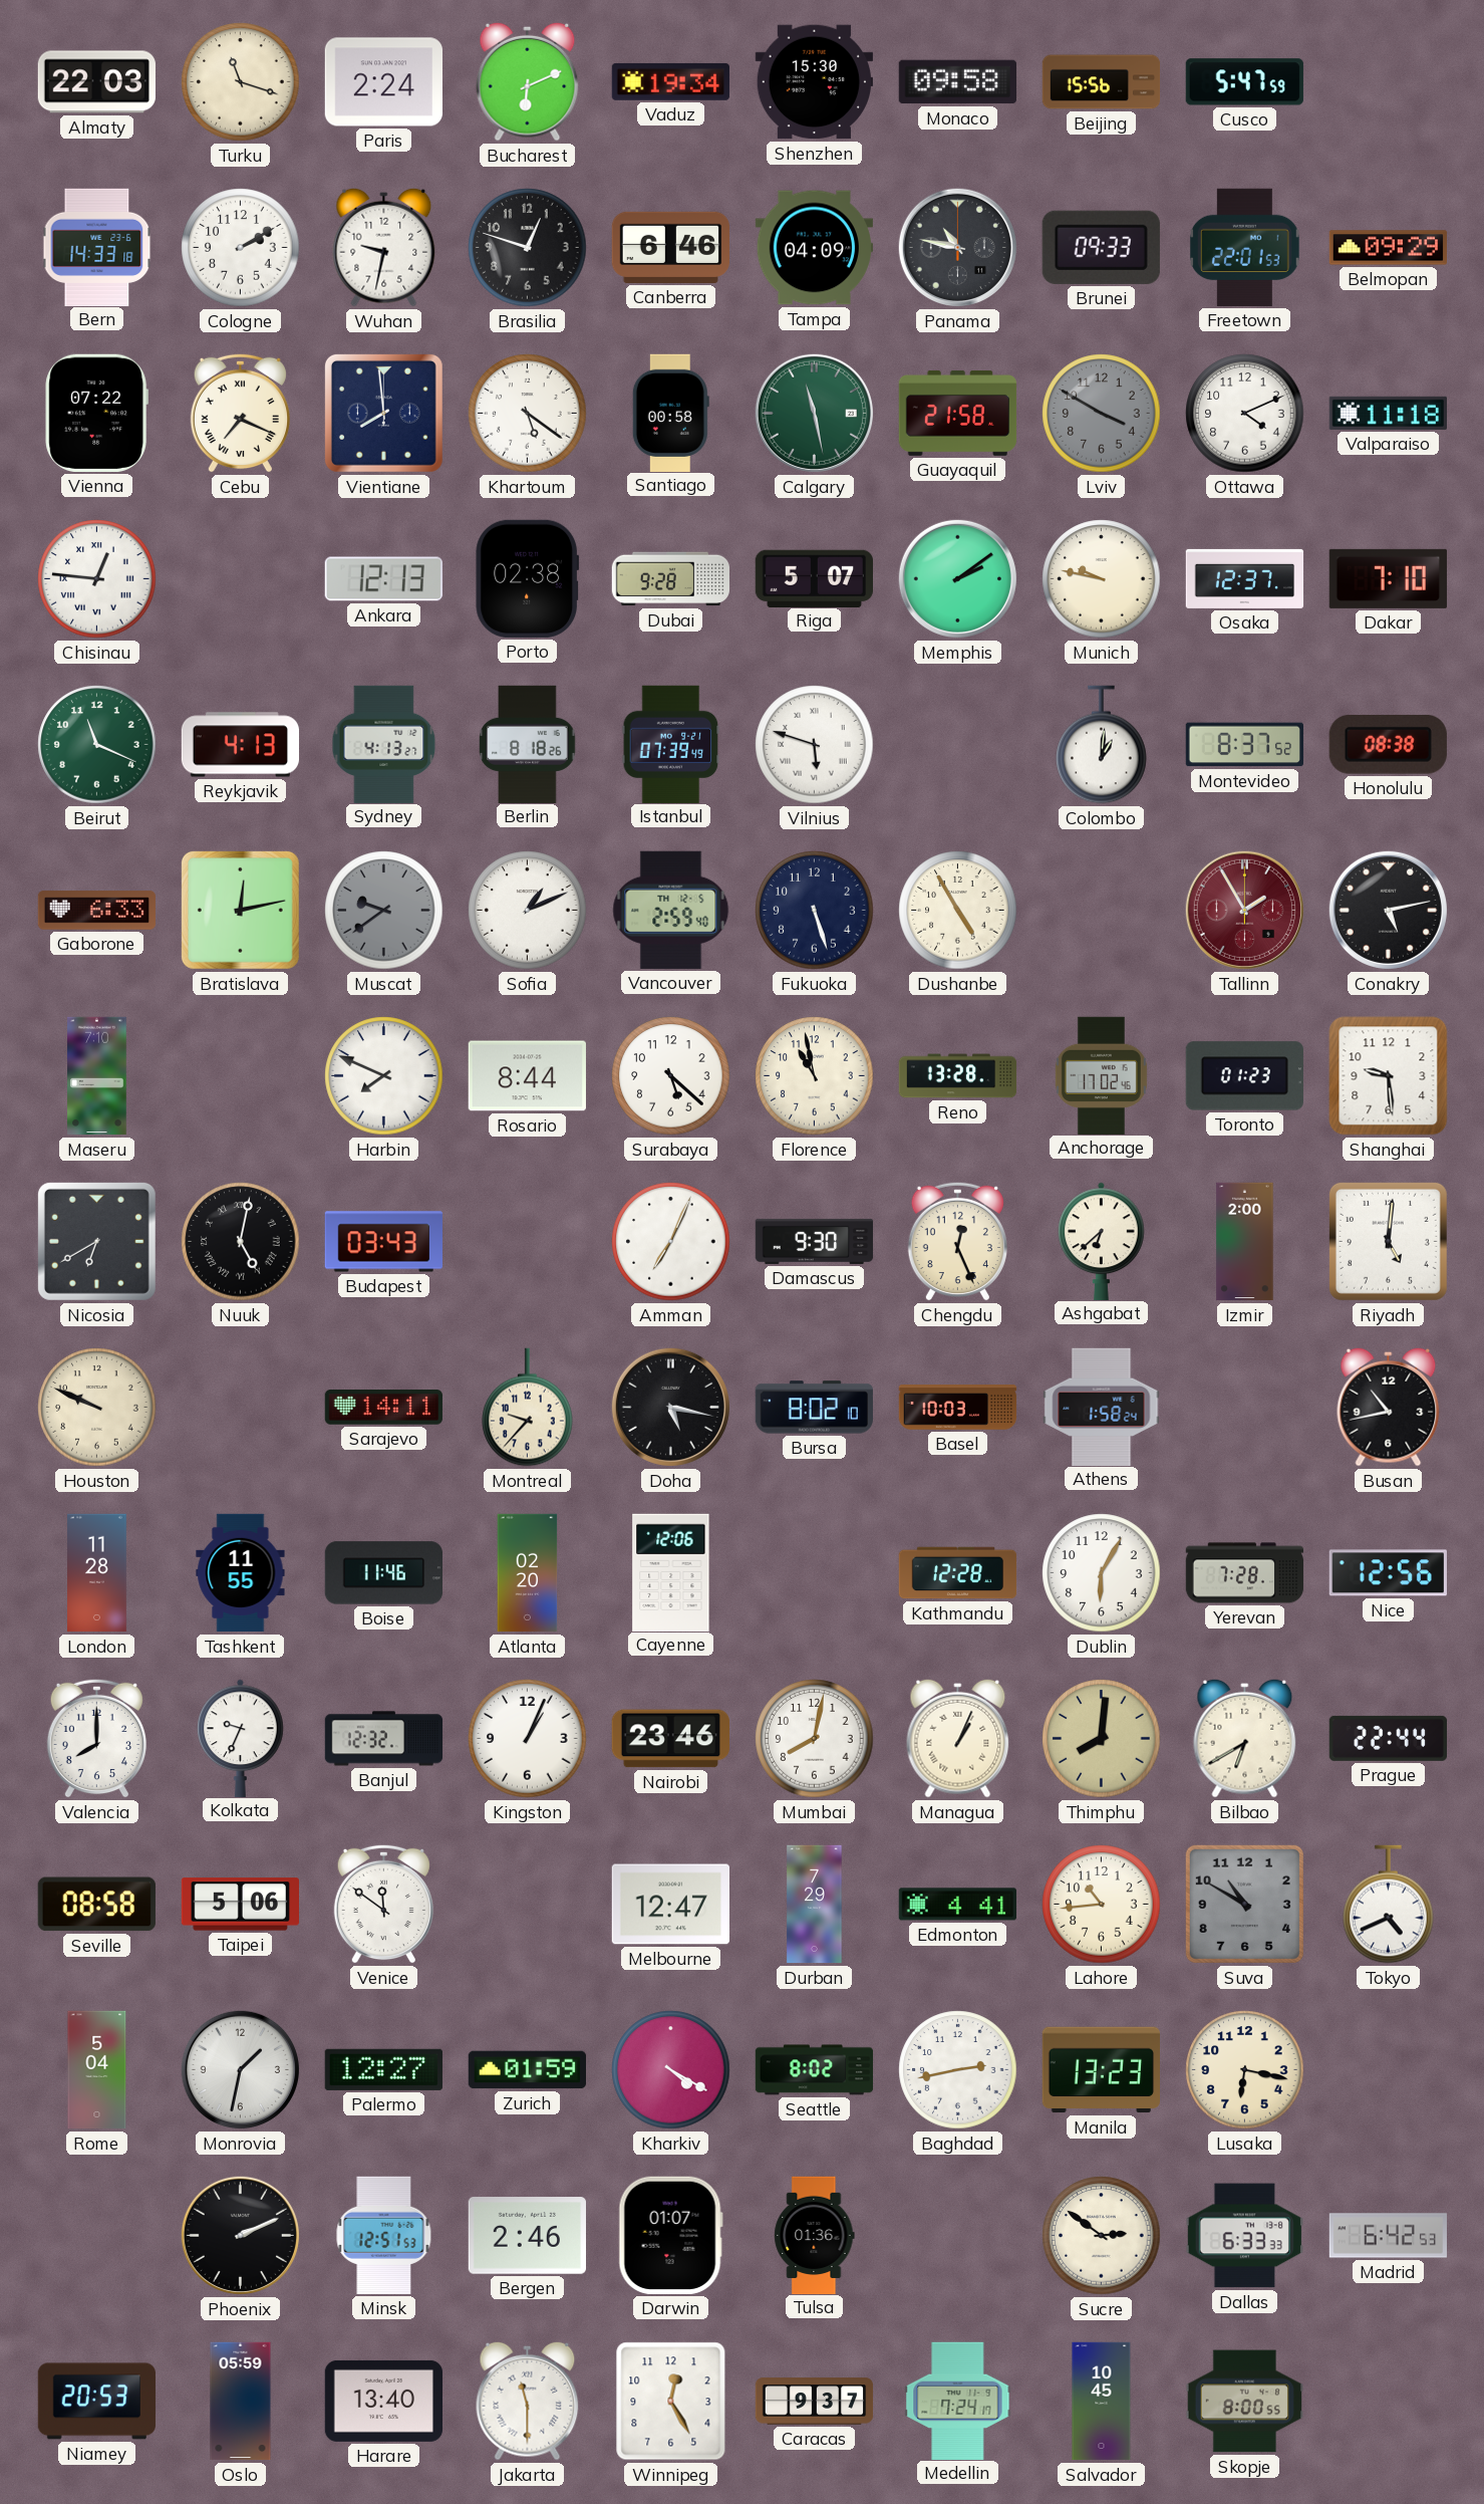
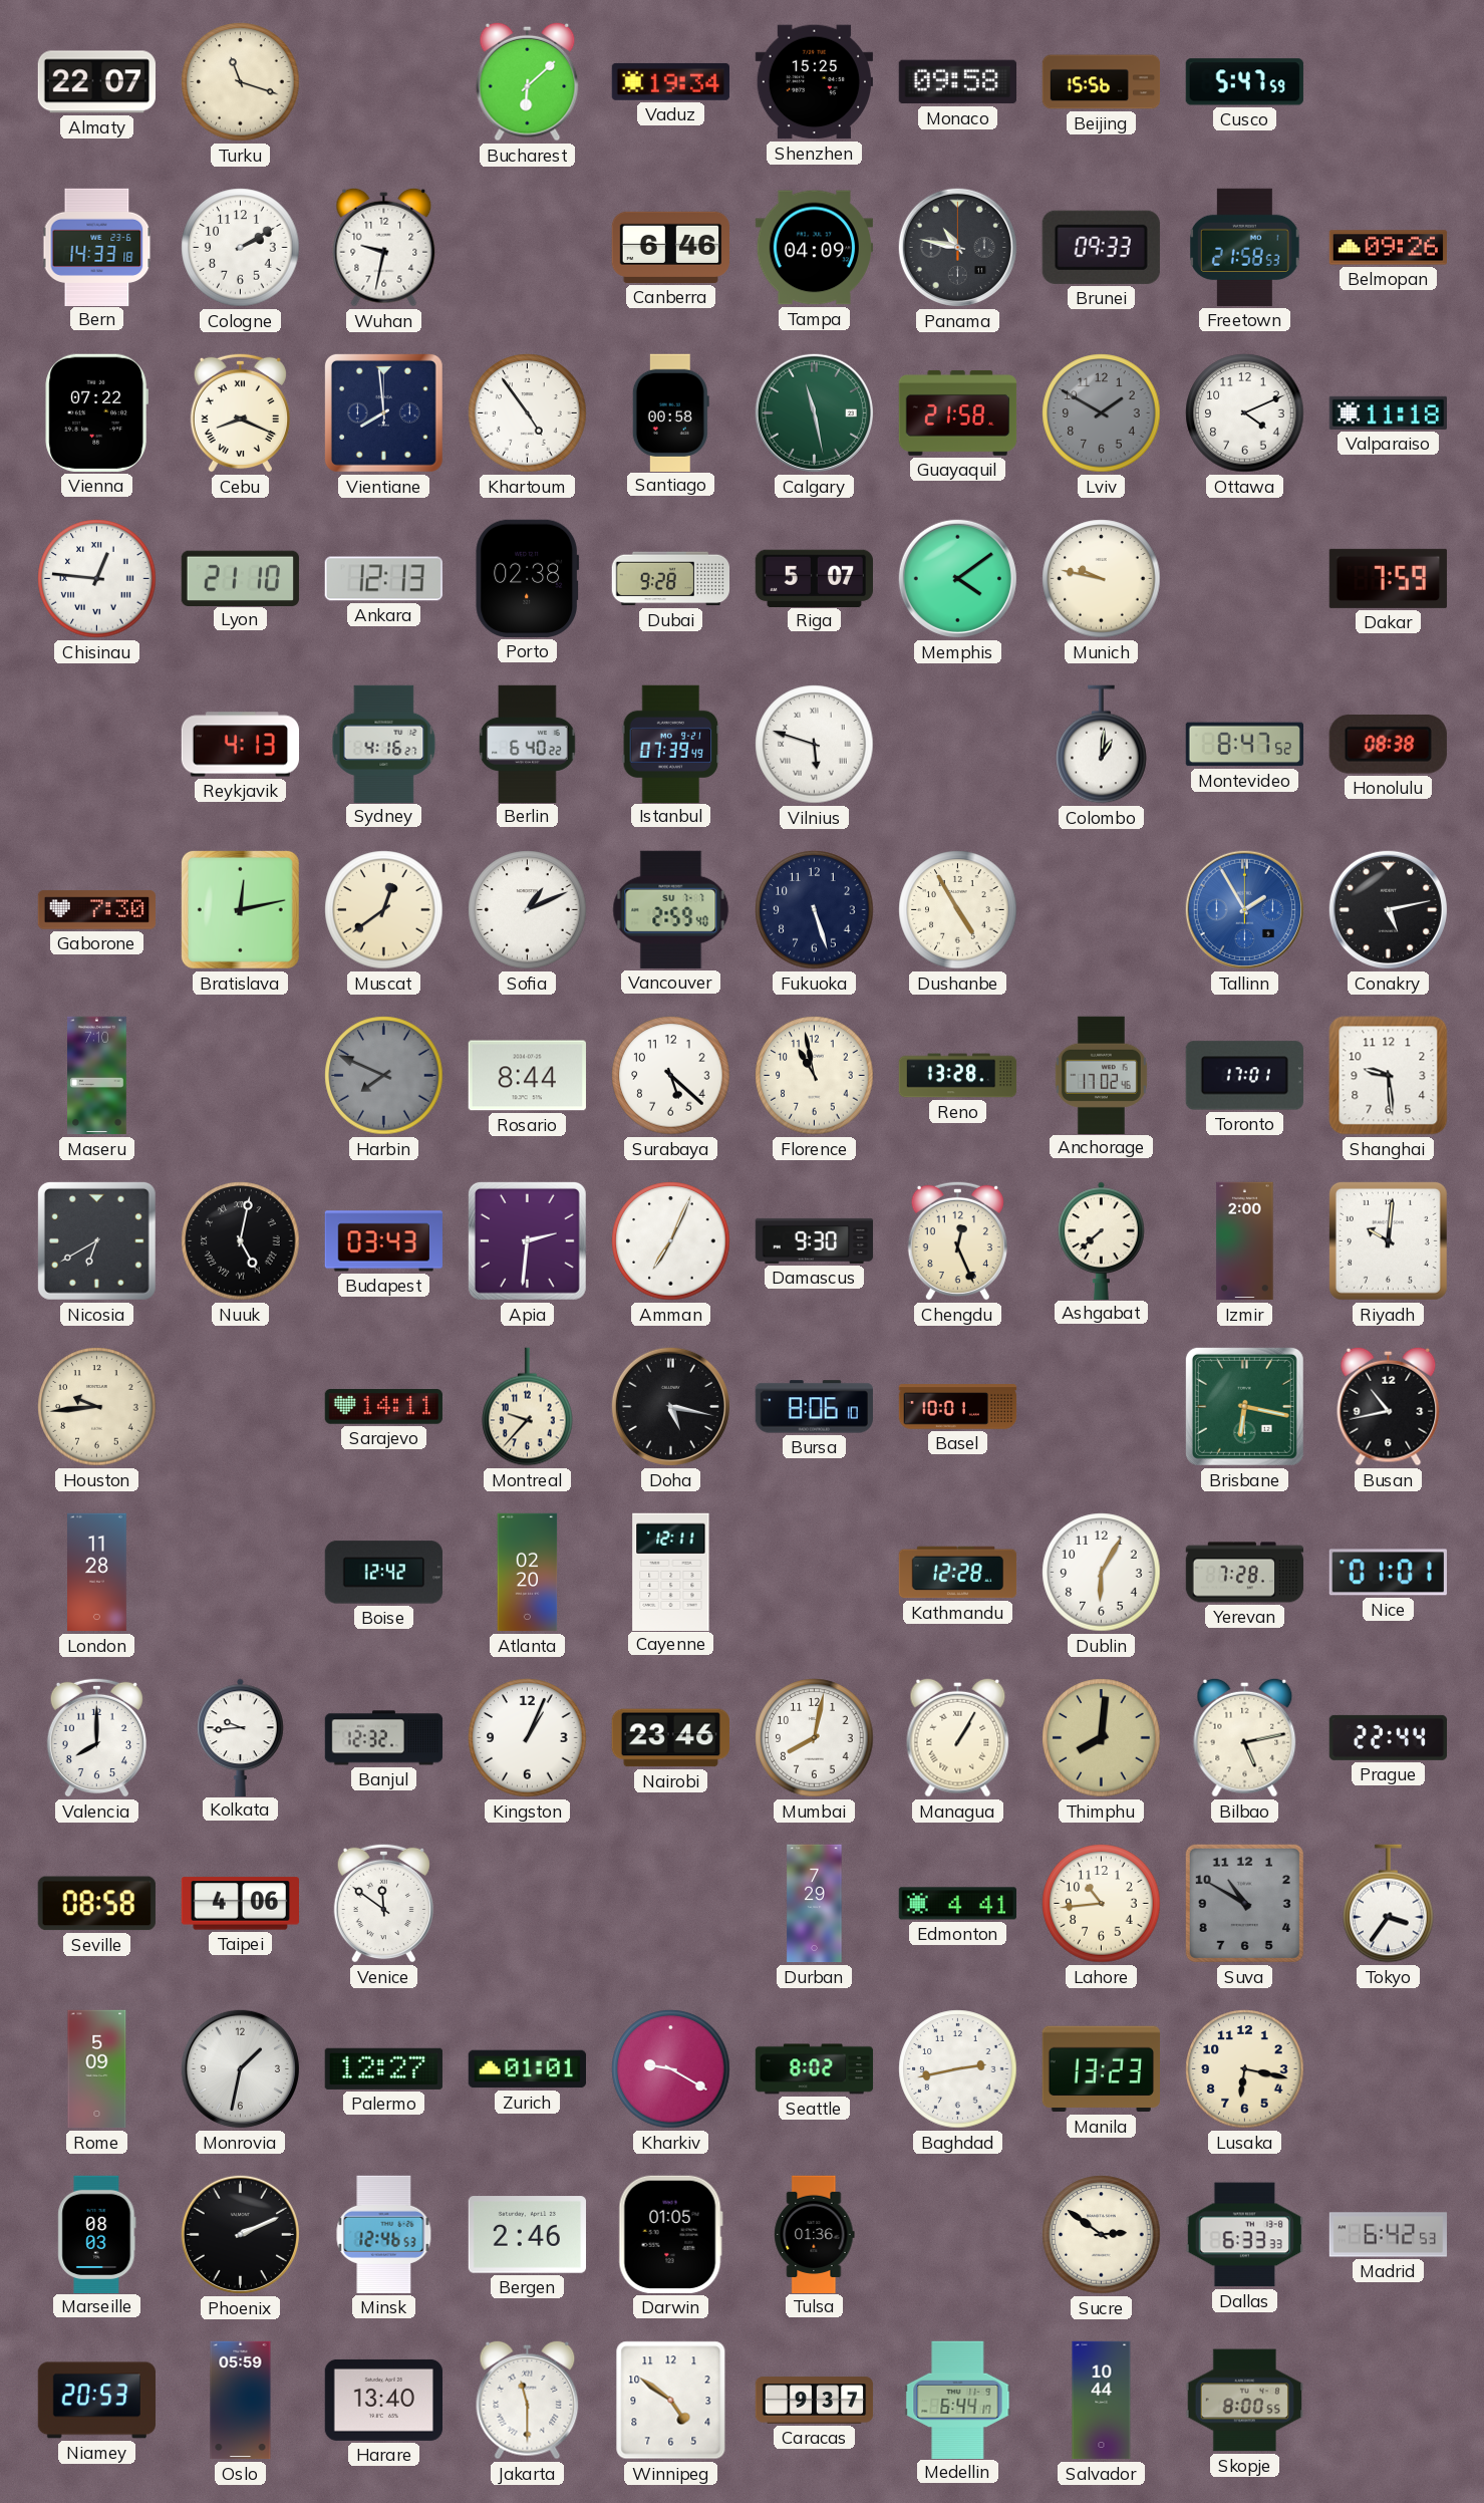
Almaty: 22:03 -> 22:07 (96, 82)
Paris: 2:24 -> none (383, 82)
Bucharest: 6:11 -> 6:08 (528, 81)
Shenzhen: 15:30 -> 15:25 (814, 82)
Brasilia: 12:48 -> none (528, 248)
Freetown: 22:01 -> 21:58 (1245, 247)
Belmopan: 09:29 -> 09:26 (1388, 248)
Cebu: 7:19 -> 8:19 (240, 412)
Khartoum: 5:21 -> 4:54 (528, 413)
Lviv: 3:50 -> 1:50 (1102, 413)
Lyon: none -> 21:10 (240, 578)
Memphis: 2:09 -> 4:09 (957, 578)
Osaka: 12:37 -> none (1245, 578)
Dakar: 7:10 -> 7:59 (1388, 578)
Beirut: 11:19 -> none (97, 745)
Sydney: 4:13 -> 4:16 (384, 744)
Berlin: 8:18 -> 6:40 (528, 744)
Montevideo: 8:37 -> 8:47 (1244, 745)
Gaborone: 6:33 -> 7:30 (96, 910)
Muscat: 9:39 -> 12:39 (384, 910)
Muscat dial: grey -> cream (384, 910)
Vancouver date: TH 12-5 -> SU 7-7 (671, 909)
Tallinn dial: burgundy -> blue (1244, 909)
Harbin dial: white -> grey (384, 1076)
Toronto: 01:23 -> 17:01 (1244, 1076)
Apia: none -> 2:31 (527, 1240)
Ashgabat: 6:38 -> 7:38 (1102, 1240)
Riyadh: 5:01 -> 10:01 (1388, 1240)
Houston: 9:49 -> 9:44 (97, 1407)
Bursa: 8:02 -> 8:06 (814, 1407)
Basel: 10:03 -> 10:01 (958, 1407)
Athens: 1:58 -> none (1102, 1407)
Brisbane: none -> 6:17 (1244, 1406)
Tashkent: 11:55 -> none (241, 1573)
Boise: 11:46 -> 12:42 (383, 1573)
Cayenne: 12:06 -> 12:11 (671, 1572)
Nice: 12:56 -> 01:01 (1388, 1573)
Kolkata: 9:34 -> 9:44 (241, 1737)
Managua: 1:04 -> 1:05 (958, 1737)
Bilbao: 6:40 -> 5:13 (1245, 1737)
Taipei: 5:06 -> 4:06 (240, 1904)
Melbourne: 12:47 -> none (670, 1905)
Tokyo: 4:41 -> 3:36 (1389, 1904)
Rome: 5:04 -> 5:09 (97, 2069)
Zurich: 01:59 -> 01:01 (527, 2069)
Kharkiv: 4:20 -> 9:20 (671, 2069)
Marseille: none -> 08:03 (97, 2234)
Minsk: 12:51 -> 12:46 (384, 2234)
Darwin: 01:07 -> 01:05 (670, 2234)
Winnipeg: 12:25 -> 4:51 (671, 2401)
Medellin: 7:24 -> 6:44 (958, 2400)
Salvador: 10:45 -> 10:44 (1102, 2401)
